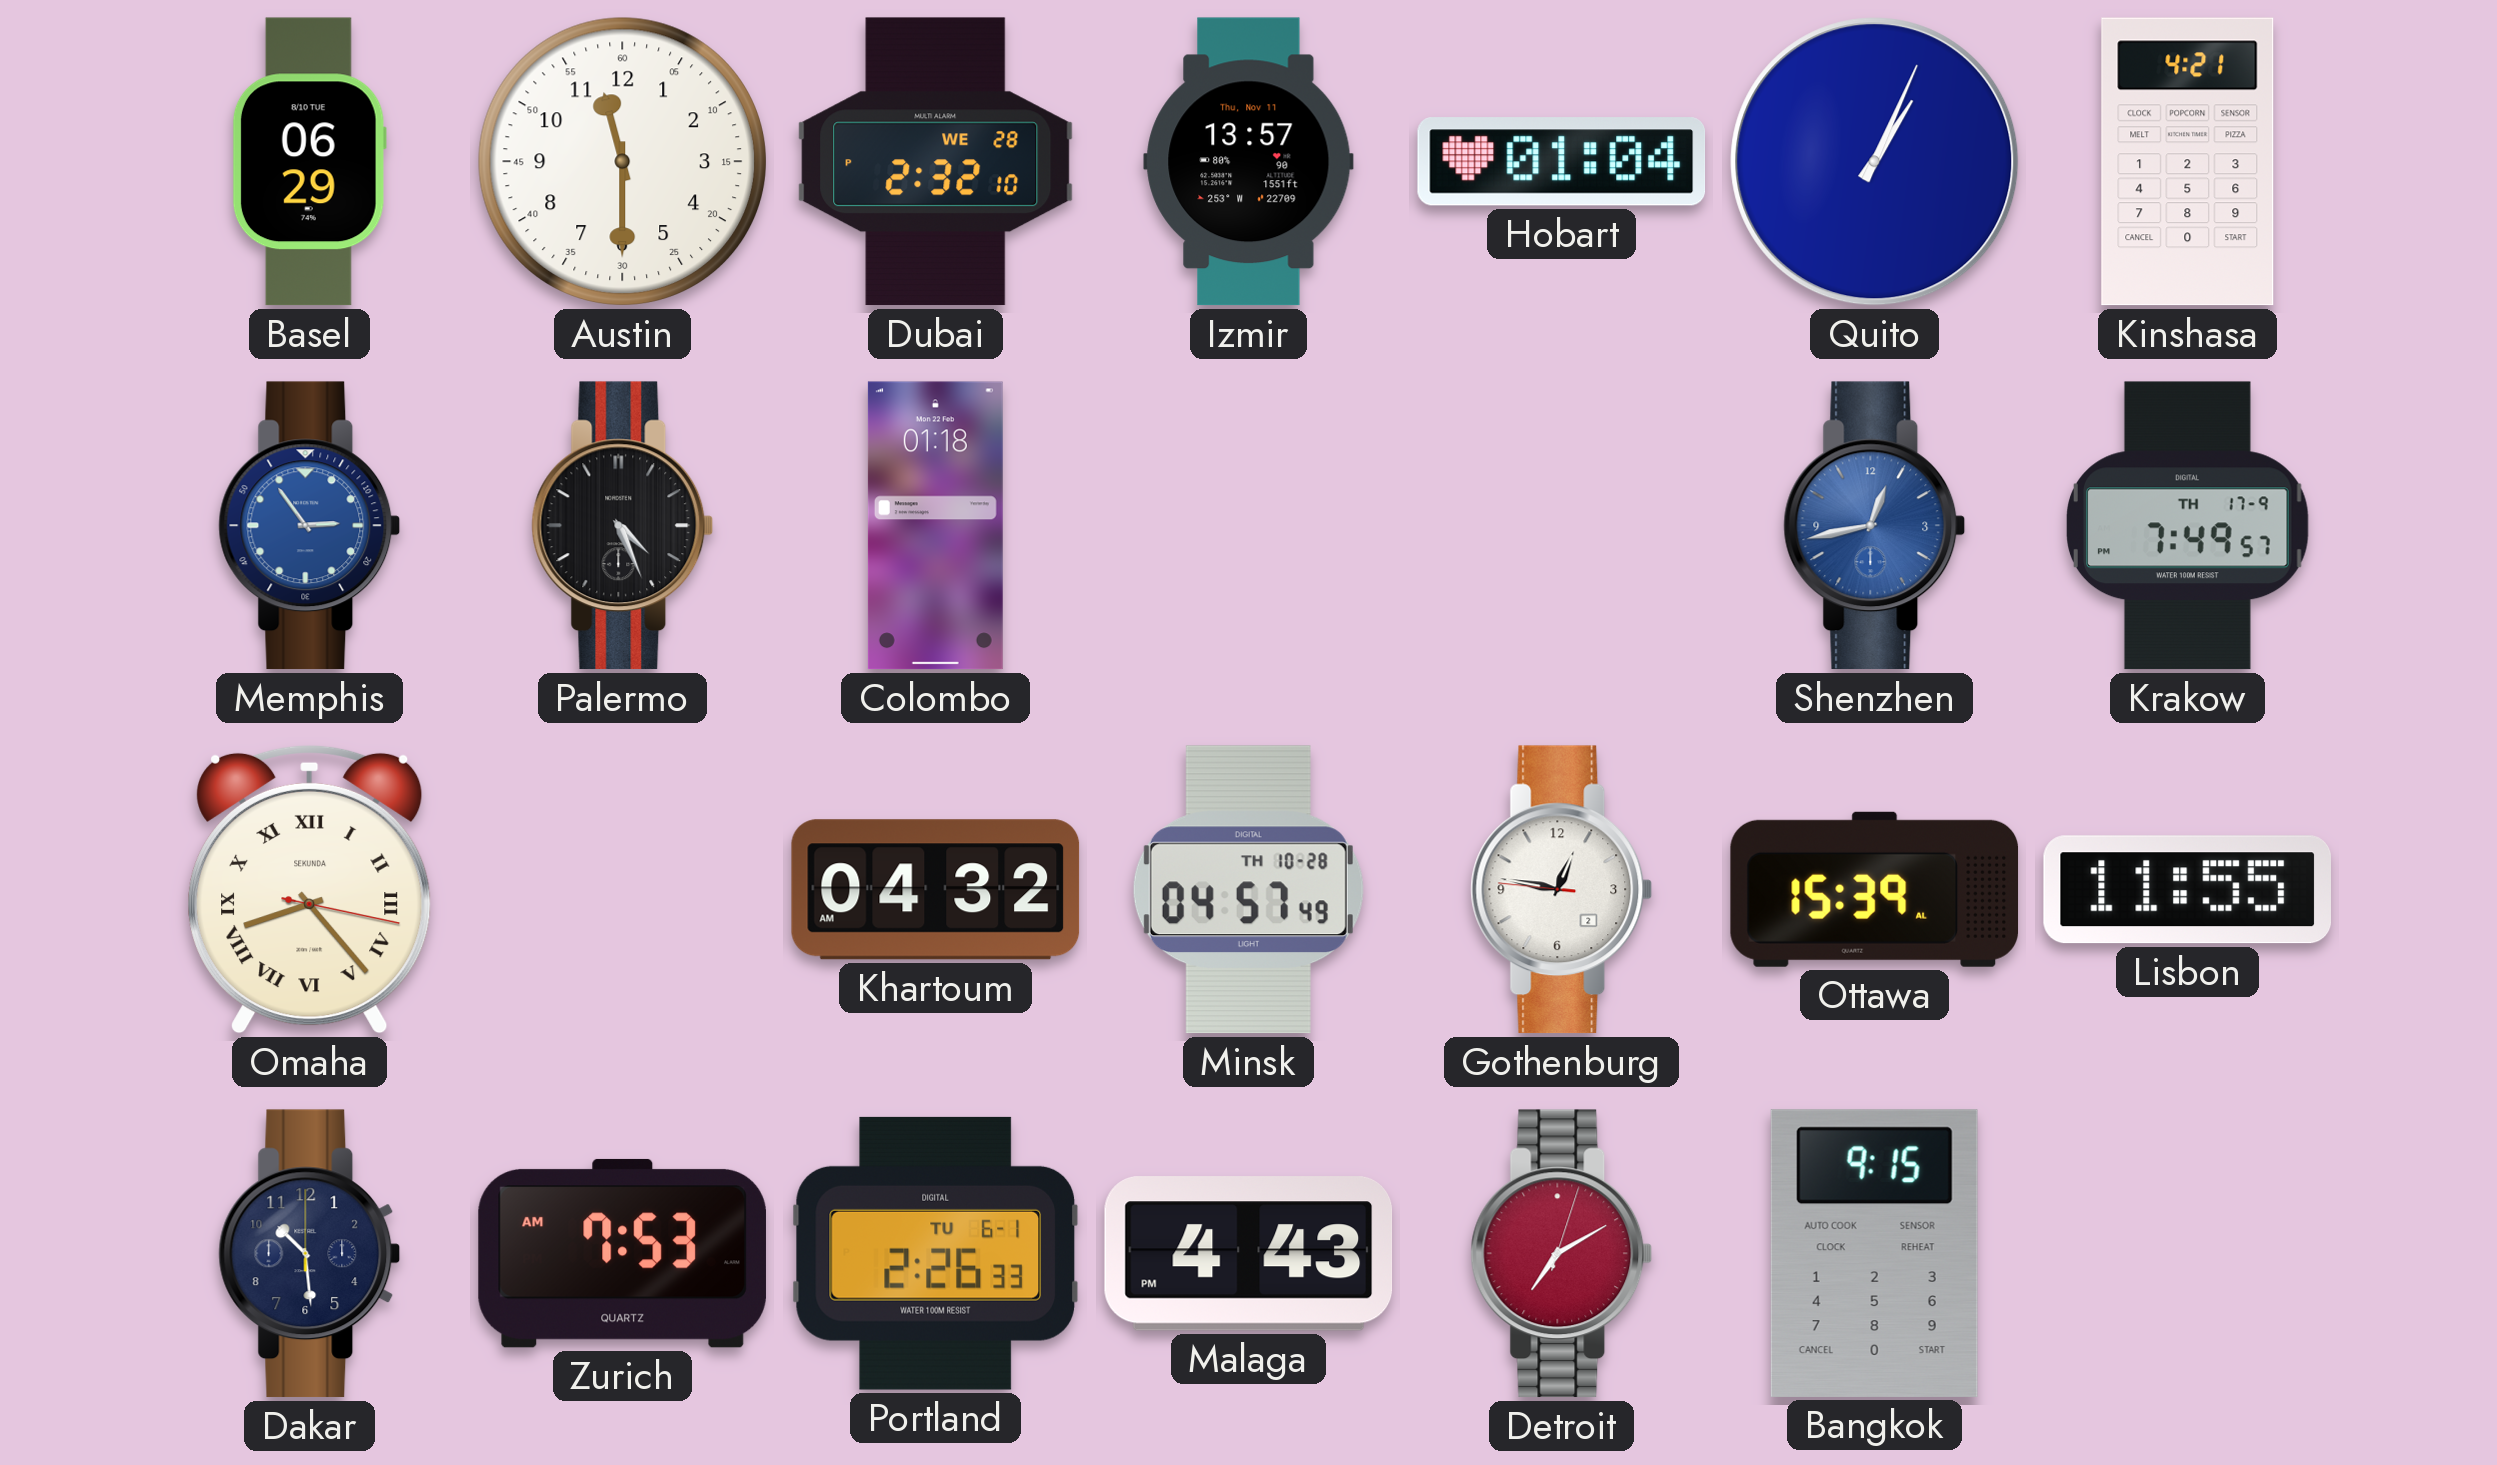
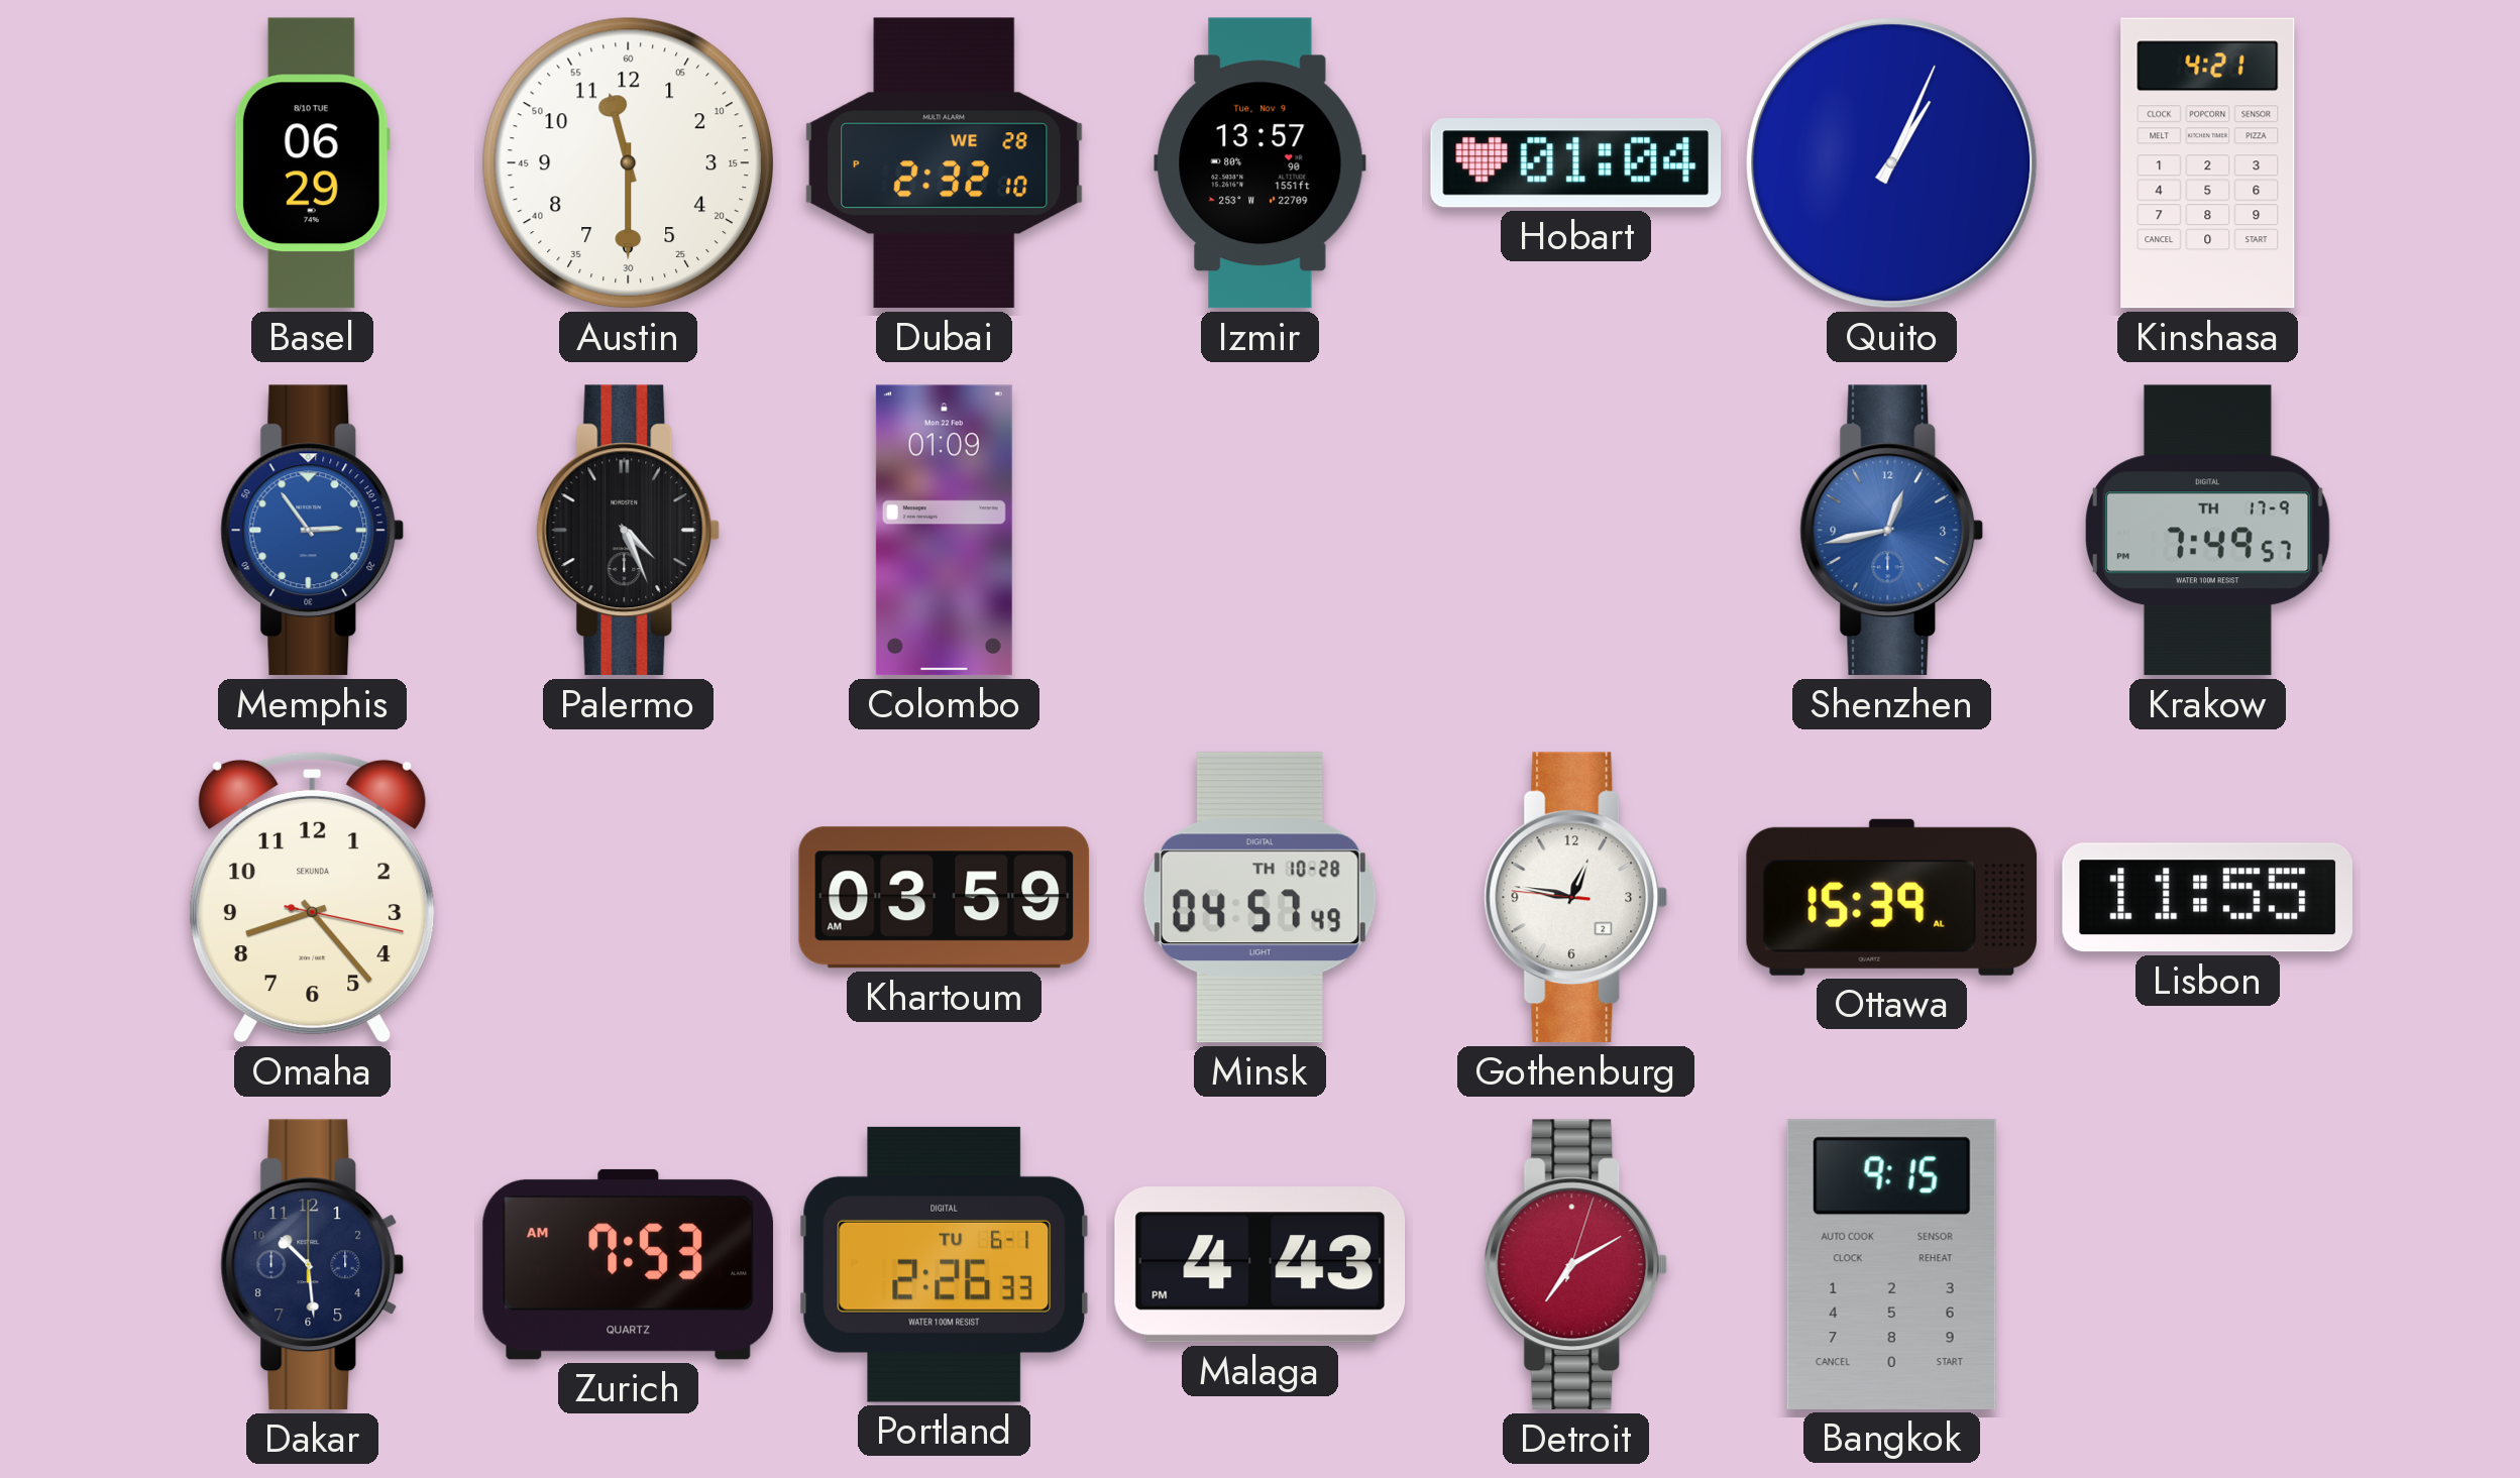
Izmir date: Thu, Nov 11 -> Tue, Nov 9 (1261, 163)
Colombo: 01:18 -> 01:09 (944, 531)
Omaha numerals: Roman -> Arabic (313, 897)
Khartoum: 04:32 -> 03:59 (945, 898)
